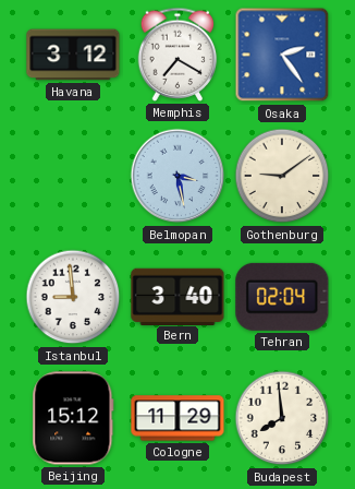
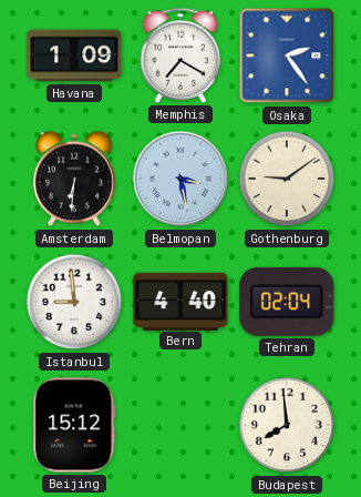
Havana: 3:12 -> 1:09 (74, 55)
Amsterdam: none -> 6:31 (74, 179)
Bern: 3:40 -> 4:40 (180, 301)
Cologne: 11:29 -> none (177, 418)
